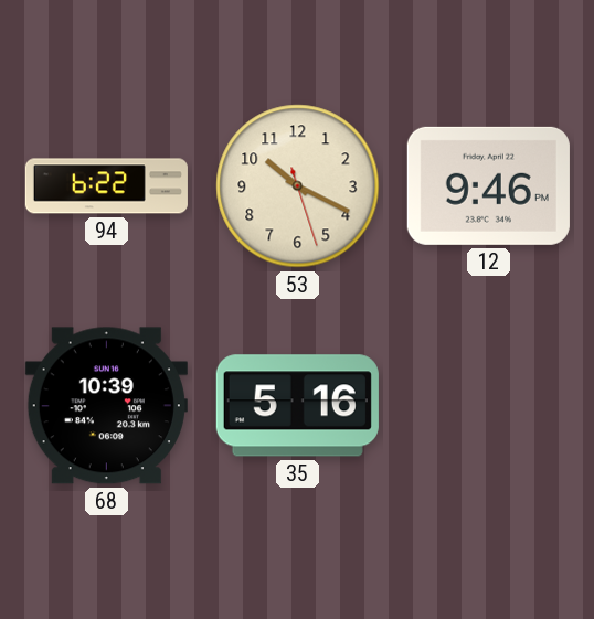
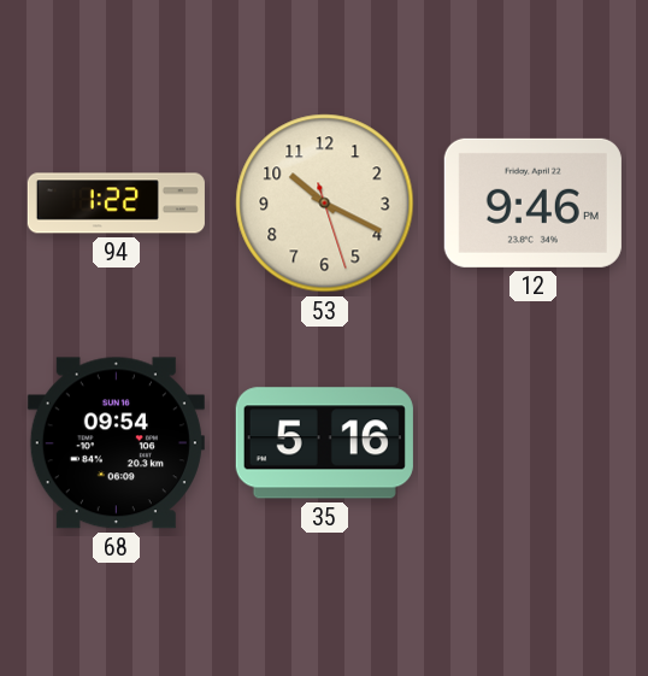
94: 6:22 -> 1:22 (116, 204)
68: 10:39 -> 09:54 (116, 443)
